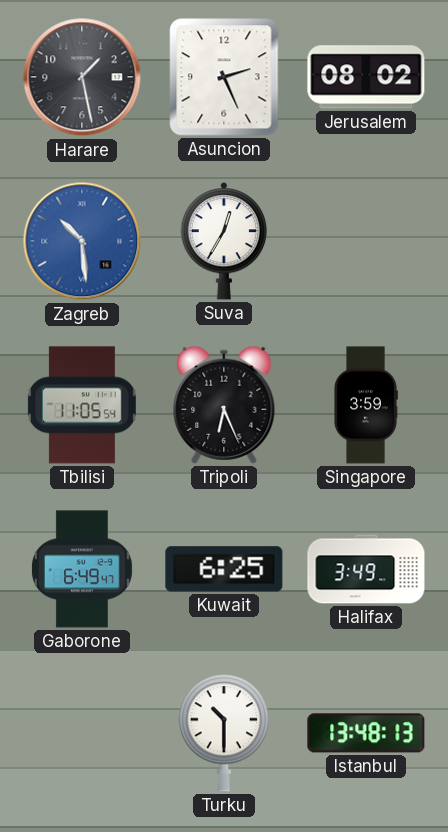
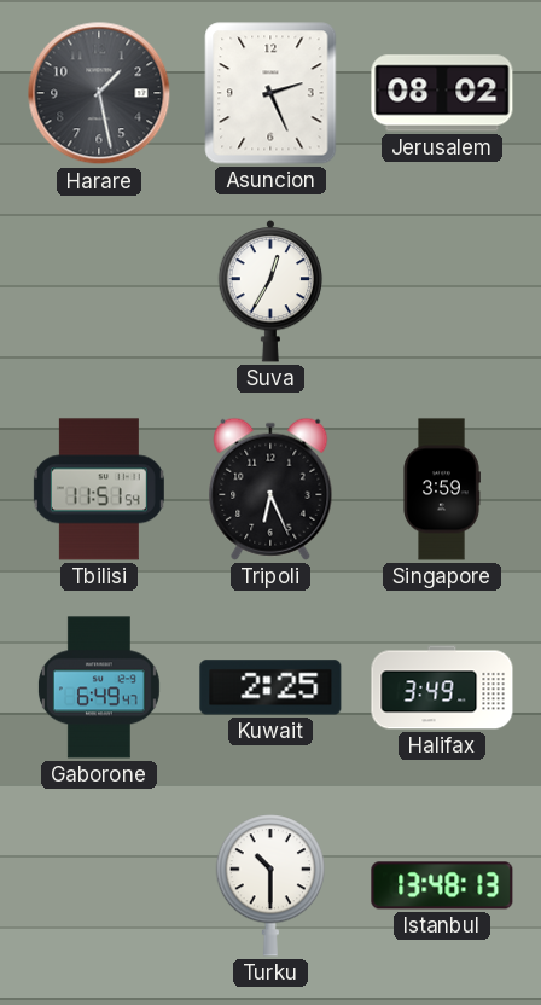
Zagreb: 10:29 -> none (82, 241)
Tbilisi: 11:05 -> 11:51 (99, 489)
Kuwait: 6:25 -> 2:25 (270, 687)
